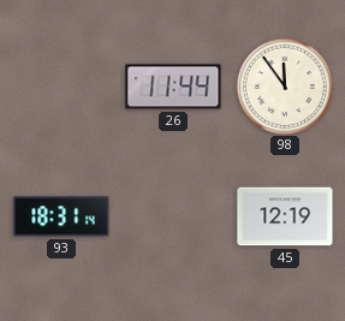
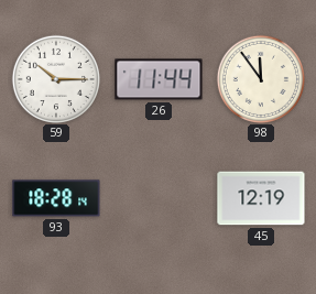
59: none -> 10:15 (55, 78)
93: 18:31 -> 18:28 (56, 198)
